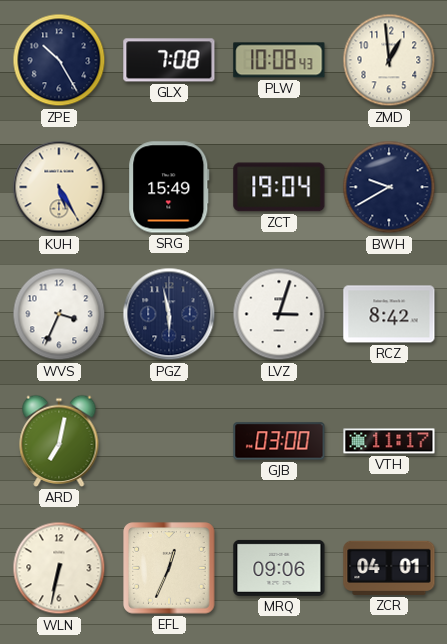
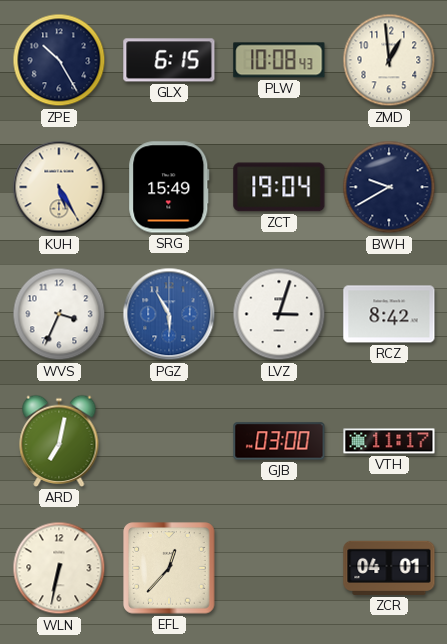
GLX: 7:08 -> 6:15 (169, 60)
PGZ: 5:58 -> 5:55 (169, 314)
PGZ dial: navy -> blue (169, 314)
EFL: 12:34 -> 12:37 (169, 568)
MRQ: 09:06 -> none (279, 568)
